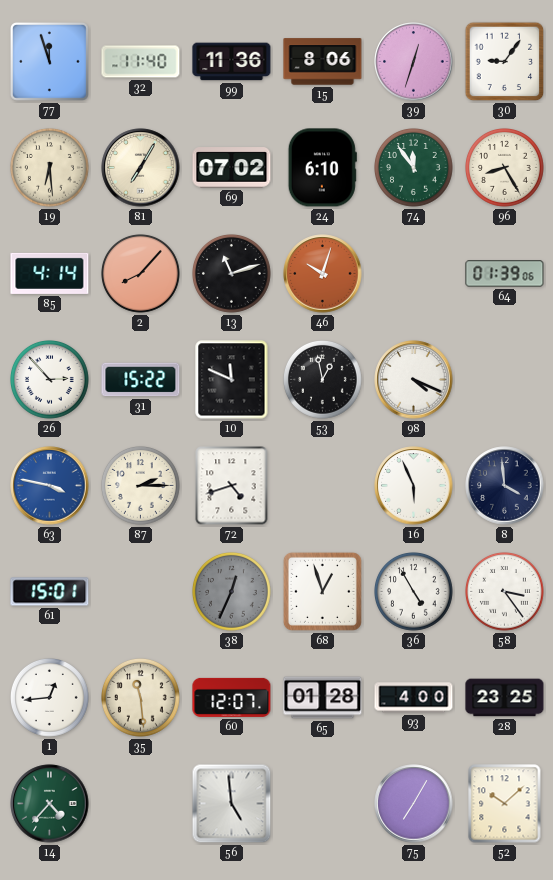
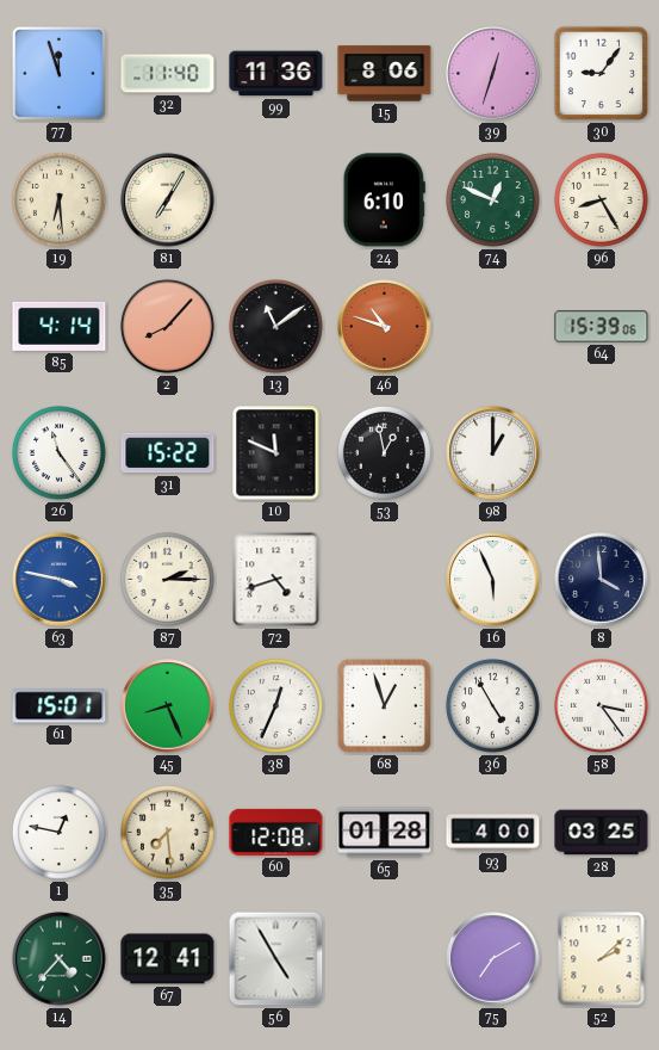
69: 07:02 -> none (232, 168)
74: 11:54 -> 12:49 (493, 200)
13: 11:12 -> 11:09 (276, 327)
46: 10:03 -> 10:48 (385, 327)
64: 01:39 -> 15:39 (602, 327)
26: 2:53 -> 11:24 (60, 453)
98: 4:19 -> 1:00 (493, 453)
45: none -> 8:26 (168, 706)
38 dial: grey -> white (276, 706)
1: 12:44 -> 12:47 (60, 833)
35: 11:29 -> 7:29 (168, 833)
60: 12:07 -> 12:08 (276, 832)
28: 23:25 -> 03:25 (602, 833)
67: none -> 12:41 (168, 959)
56: 4:59 -> 4:55 (276, 959)
75: 7:05 -> 7:10 (493, 959)
52: 10:08 -> 2:08 (602, 959)
